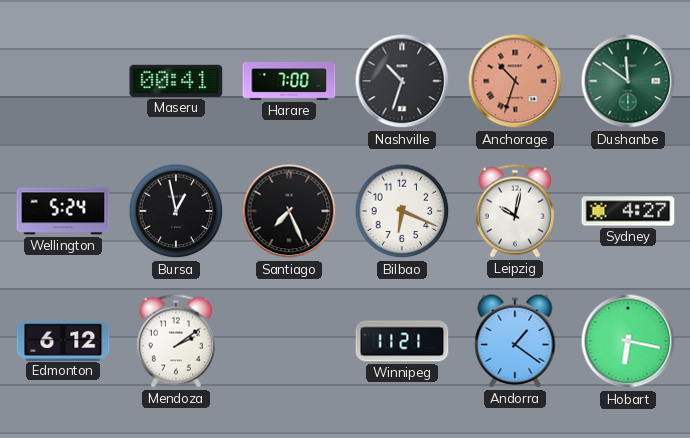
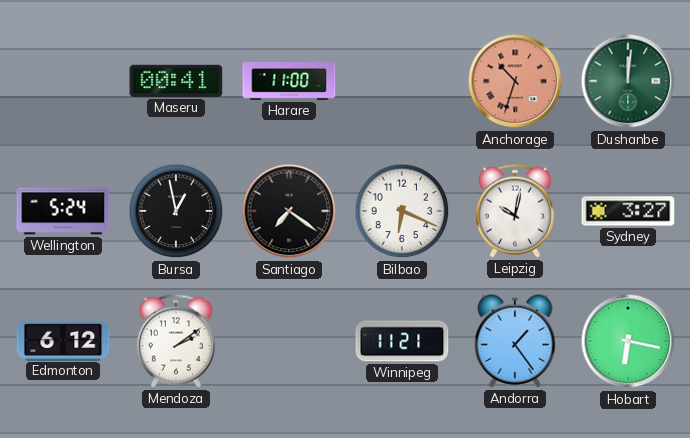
Harare: 7:00 -> 11:00 (289, 81)
Nashville: 10:33 -> none (402, 81)
Dushanbe: 11:51 -> 12:01 (628, 81)
Santiago: 7:26 -> 7:21 (289, 211)
Sydney: 4:27 -> 3:27 (628, 211)
Andorra: 1:21 -> 1:24 (515, 341)
